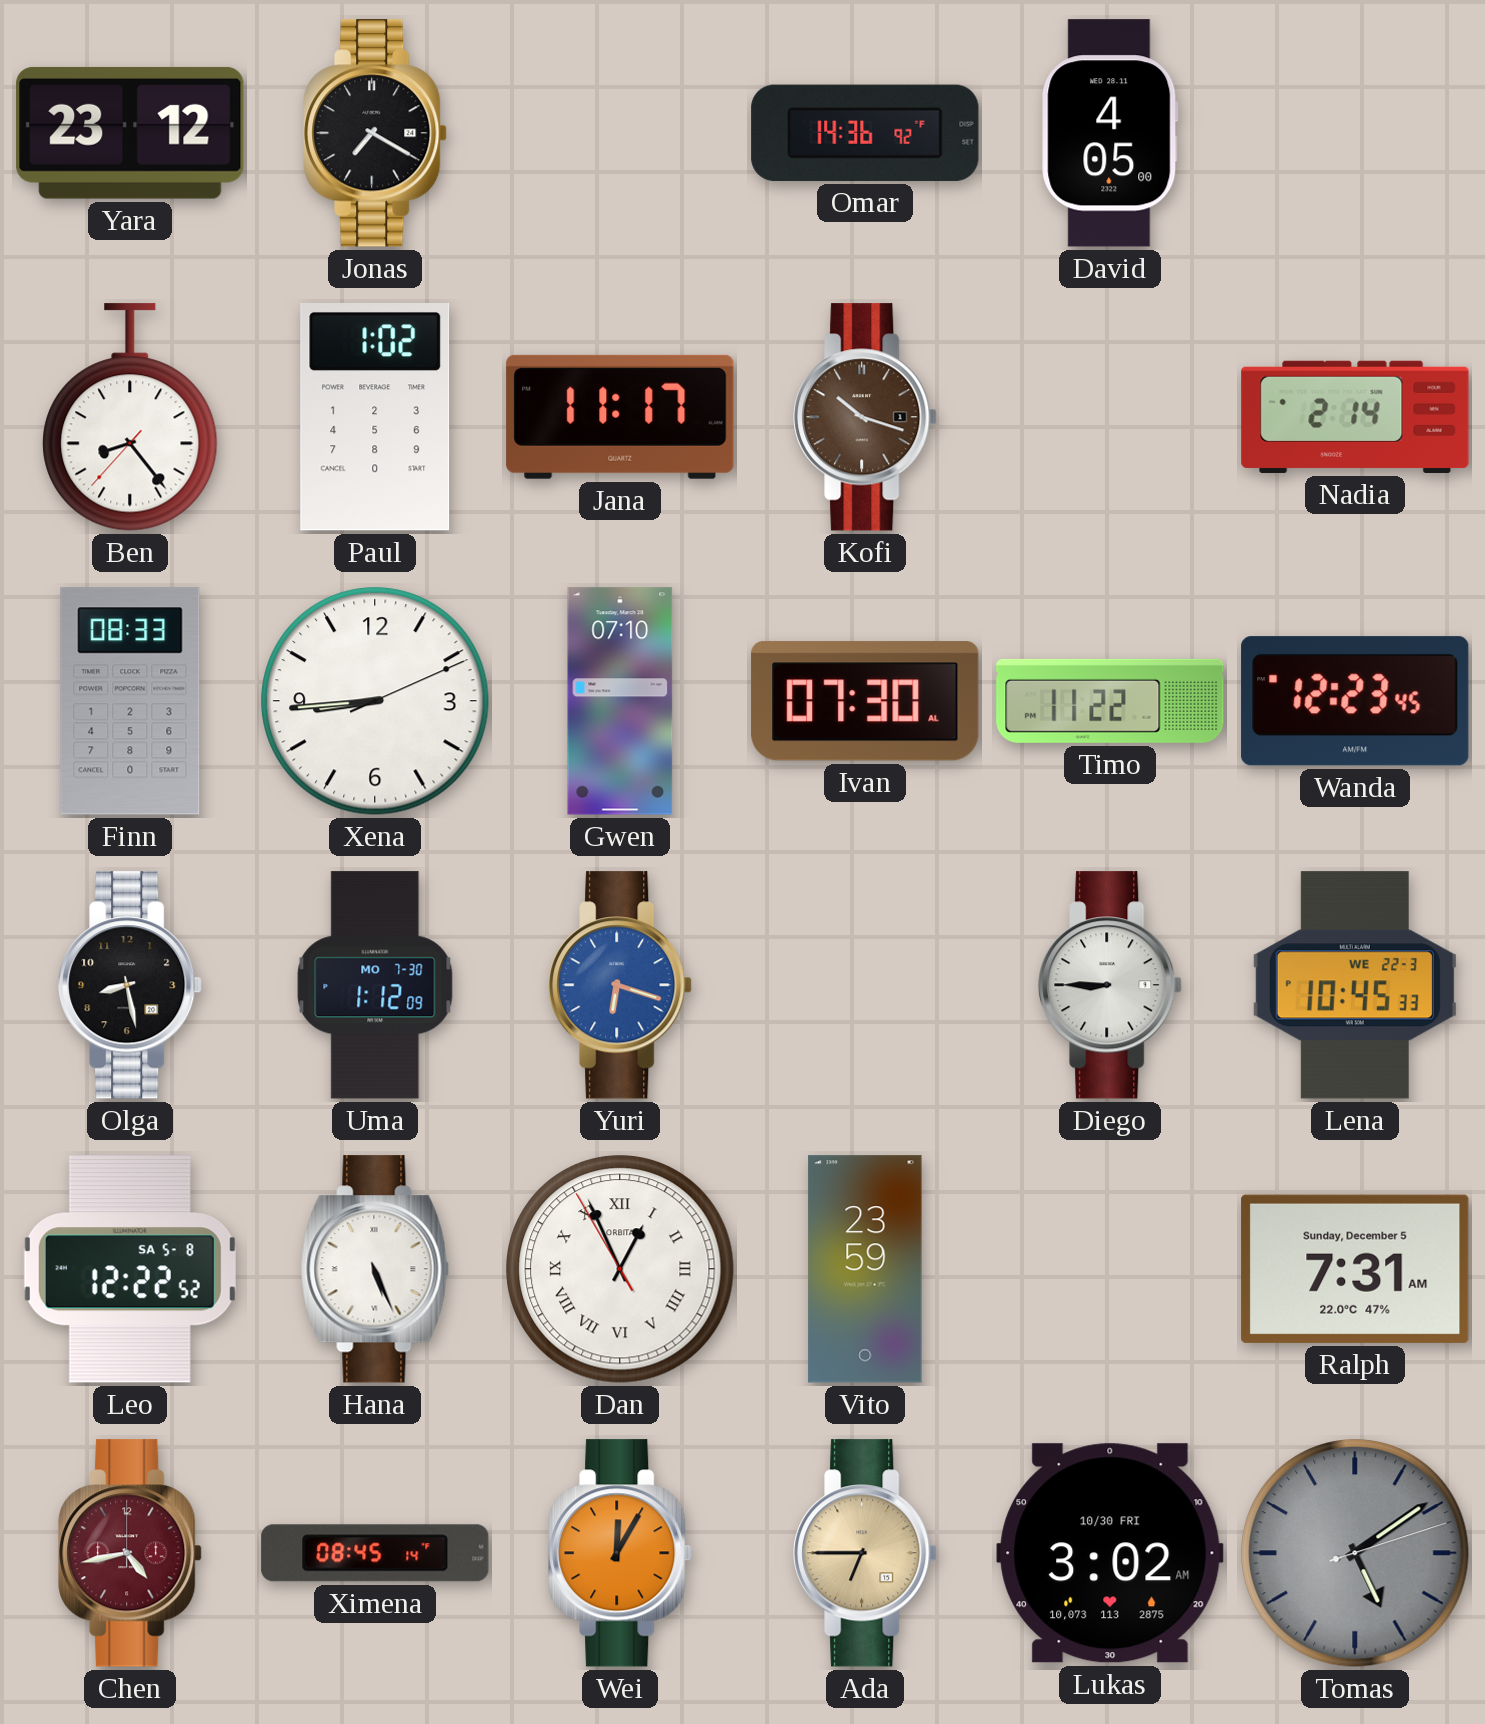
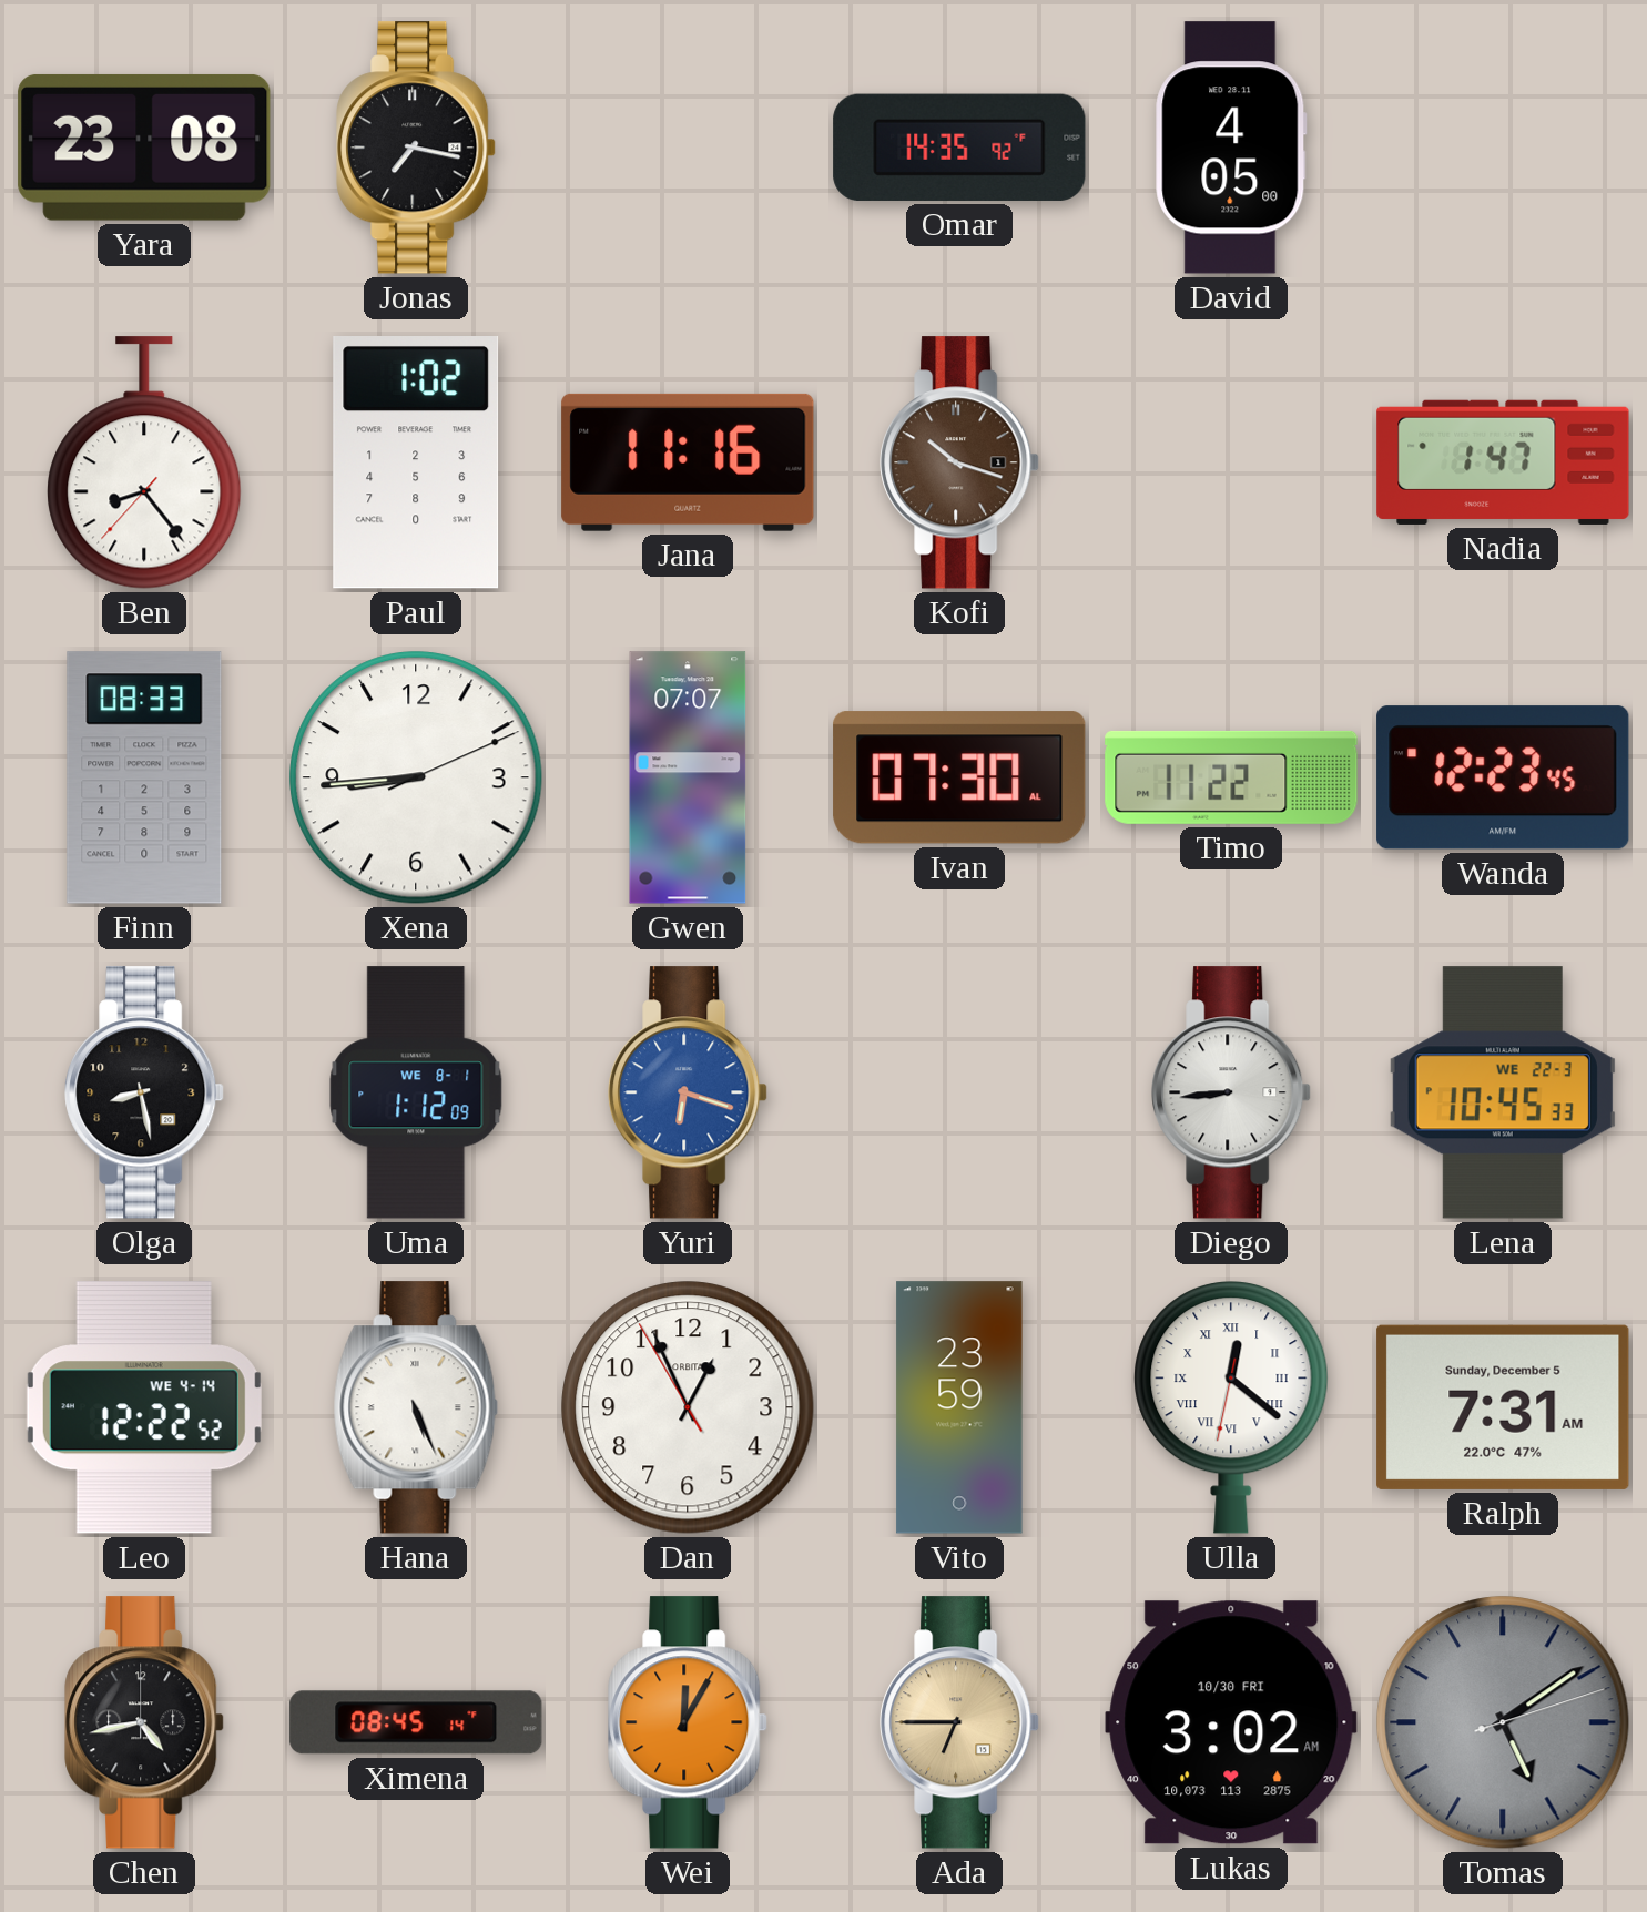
Yara: 23:12 -> 23:08 (144, 148)
Jonas: 7:20 -> 7:17 (416, 148)
Omar: 14:36 -> 14:35 (959, 148)
Jana: 11:17 -> 11:16 (688, 462)
Nadia: 2:14 -> 1:47 (1503, 462)
Gwen: 07:10 -> 07:07 (688, 777)
Uma date: MO 7-30 -> WE 8-1 (416, 1092)
Diego: 8:45 -> 8:44 (1231, 1092)
Leo date: SA 5-8 -> WE 4-14 (144, 1407)
Dan numerals: Roman -> Arabic (688, 1407)
Ulla: none -> 12:21 (1231, 1408)
Chen dial: burgundy -> black (144, 1722)
